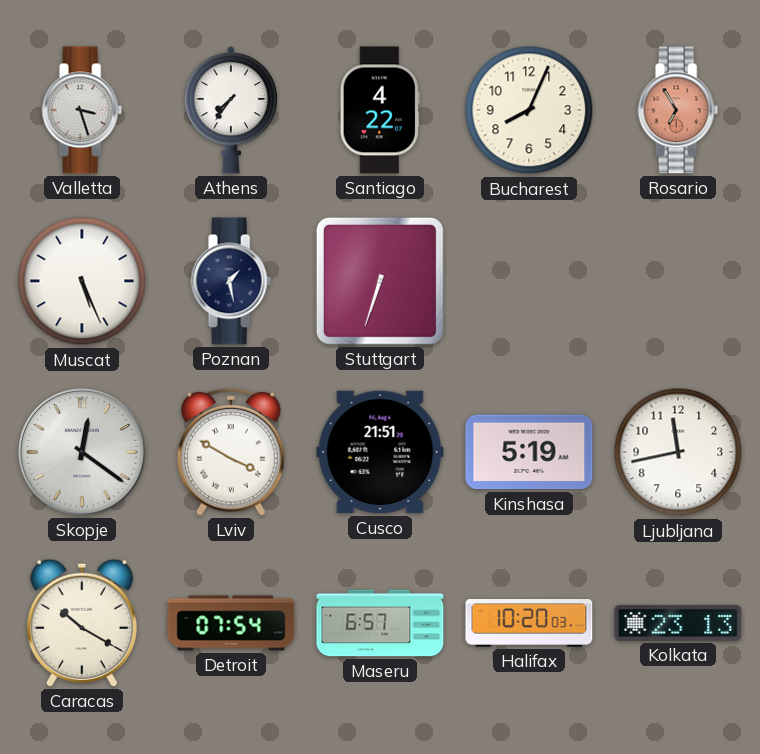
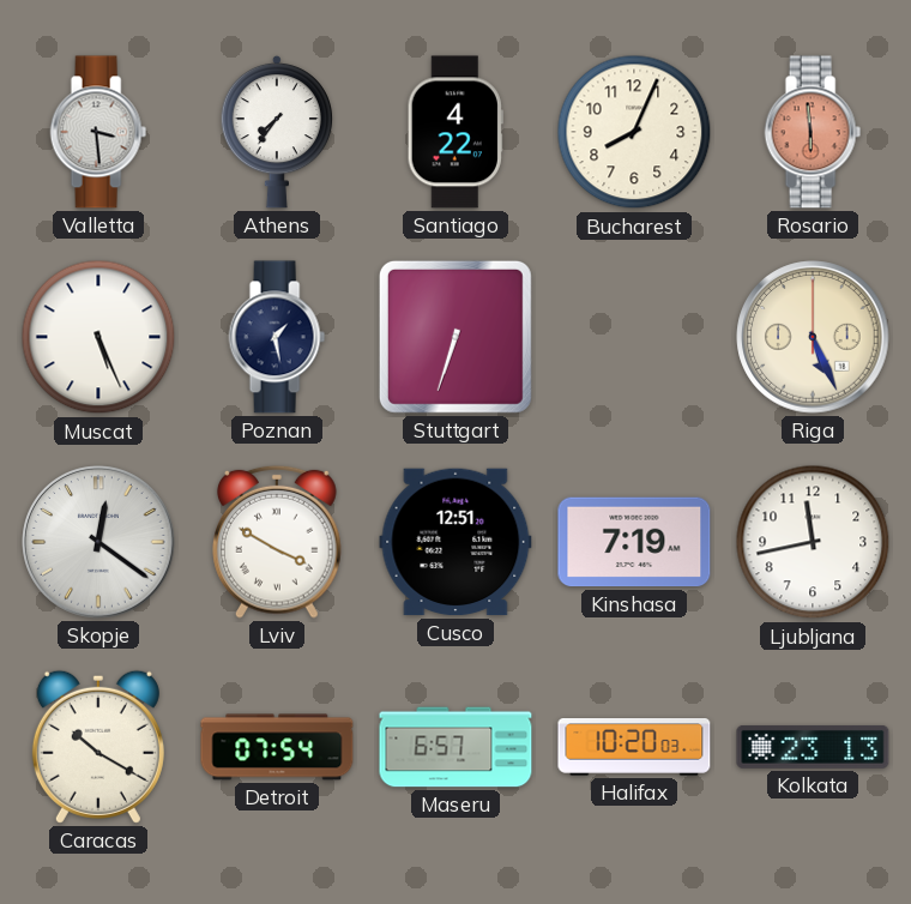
Valletta: 3:27 -> 3:29 (98, 132)
Rosario: 6:55 -> 5:59 (813, 132)
Riga: none -> 5:26 (813, 337)
Cusco: 21:51 -> 12:51 (455, 542)
Kinshasa: 5:19 -> 7:19 (634, 542)
